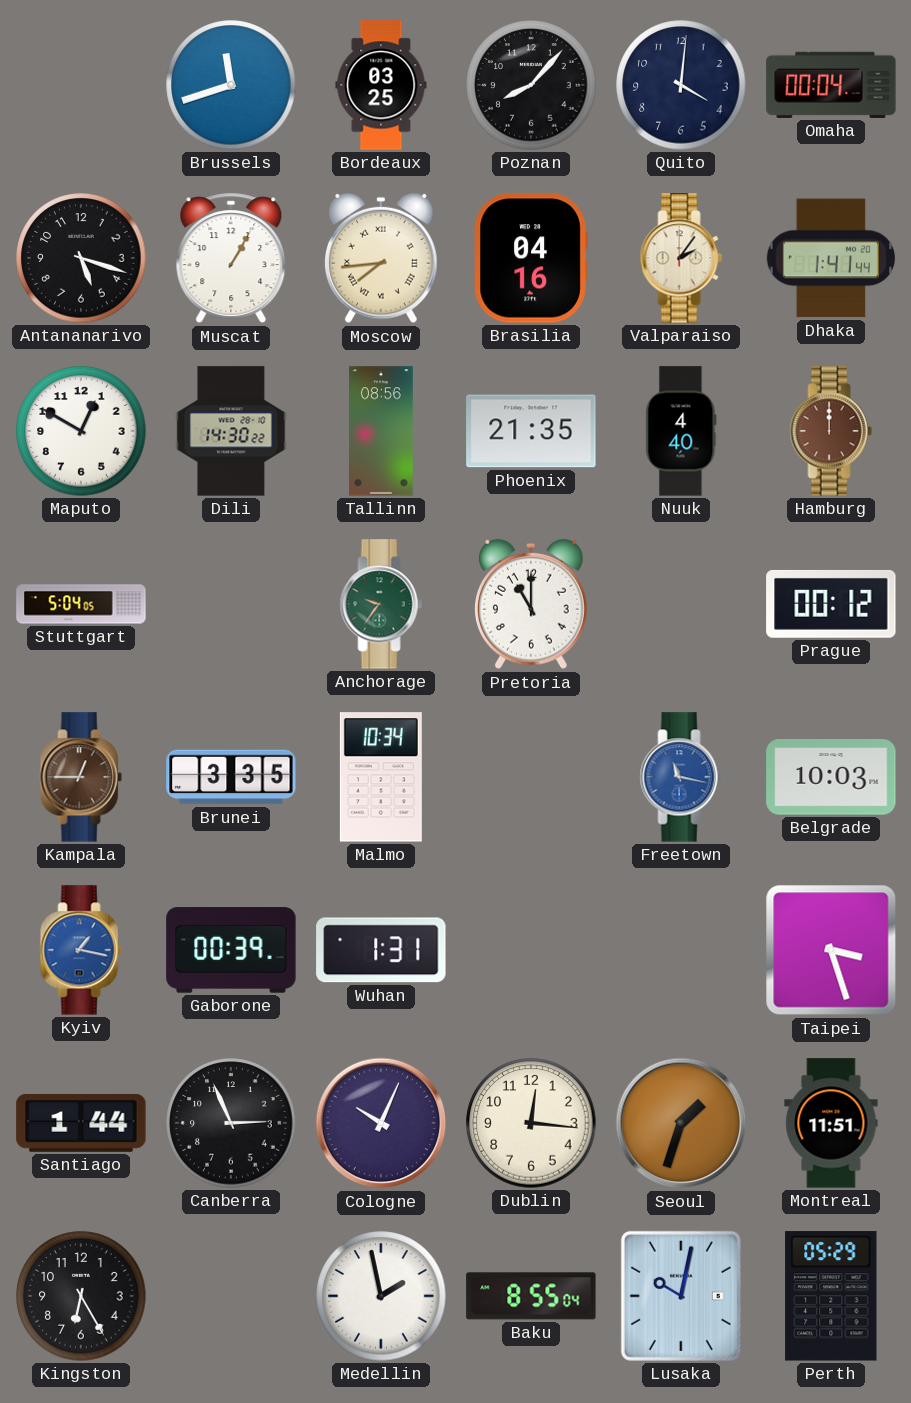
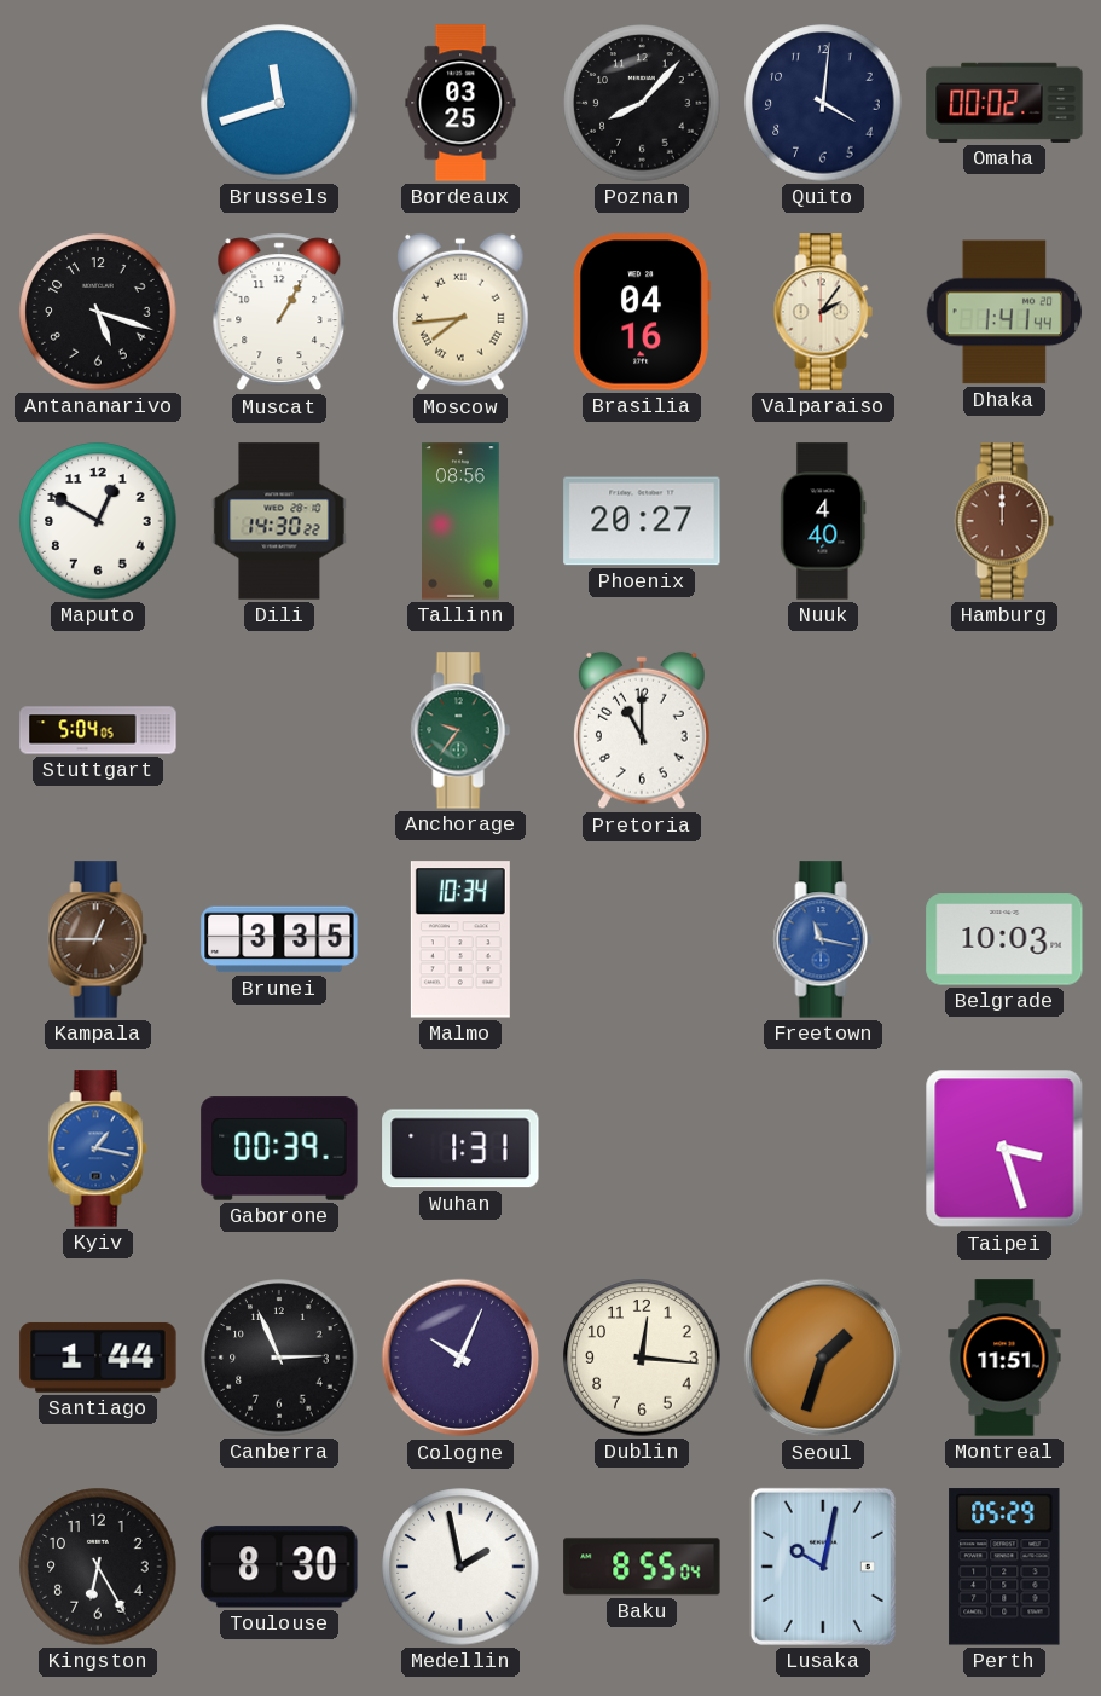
Omaha: 00:04 -> 00:02 (1004, 103)
Phoenix: 21:35 -> 20:27 (642, 521)
Prague: 00:12 -> none (831, 604)
Toulouse: none -> 8:30 (279, 1567)
